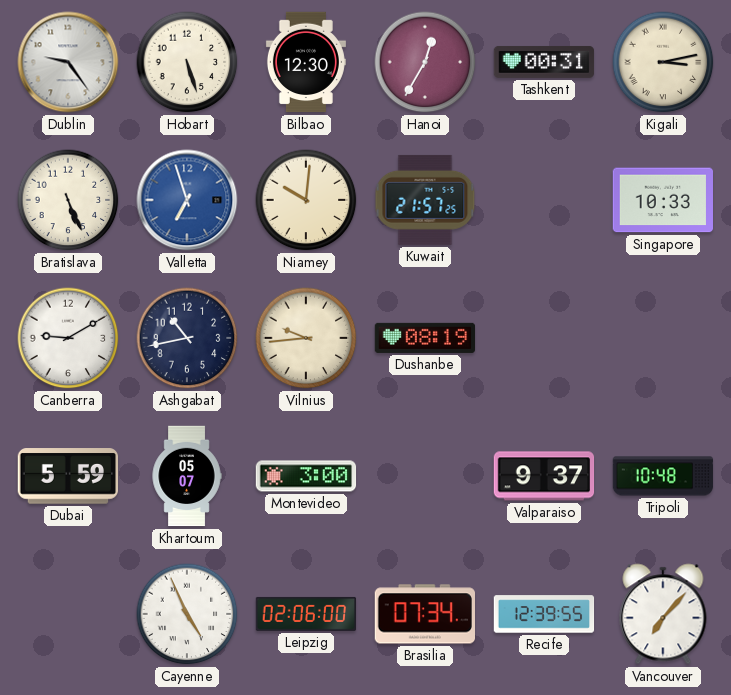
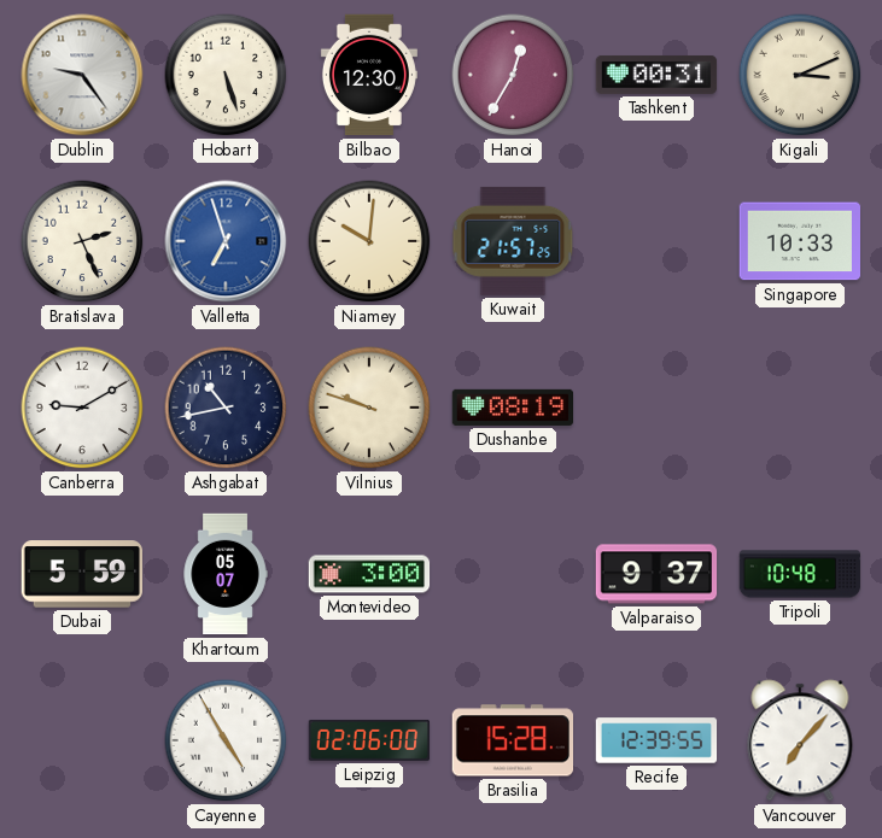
Kigali: 3:13 -> 3:11 (800, 75)
Bratislava: 5:26 -> 2:26 (82, 241)
Vilnius: 9:44 -> 9:48 (369, 408)
Cayenne: 4:56 -> 4:55 (226, 740)
Brasilia: 07:34 -> 15:28 (512, 740)
